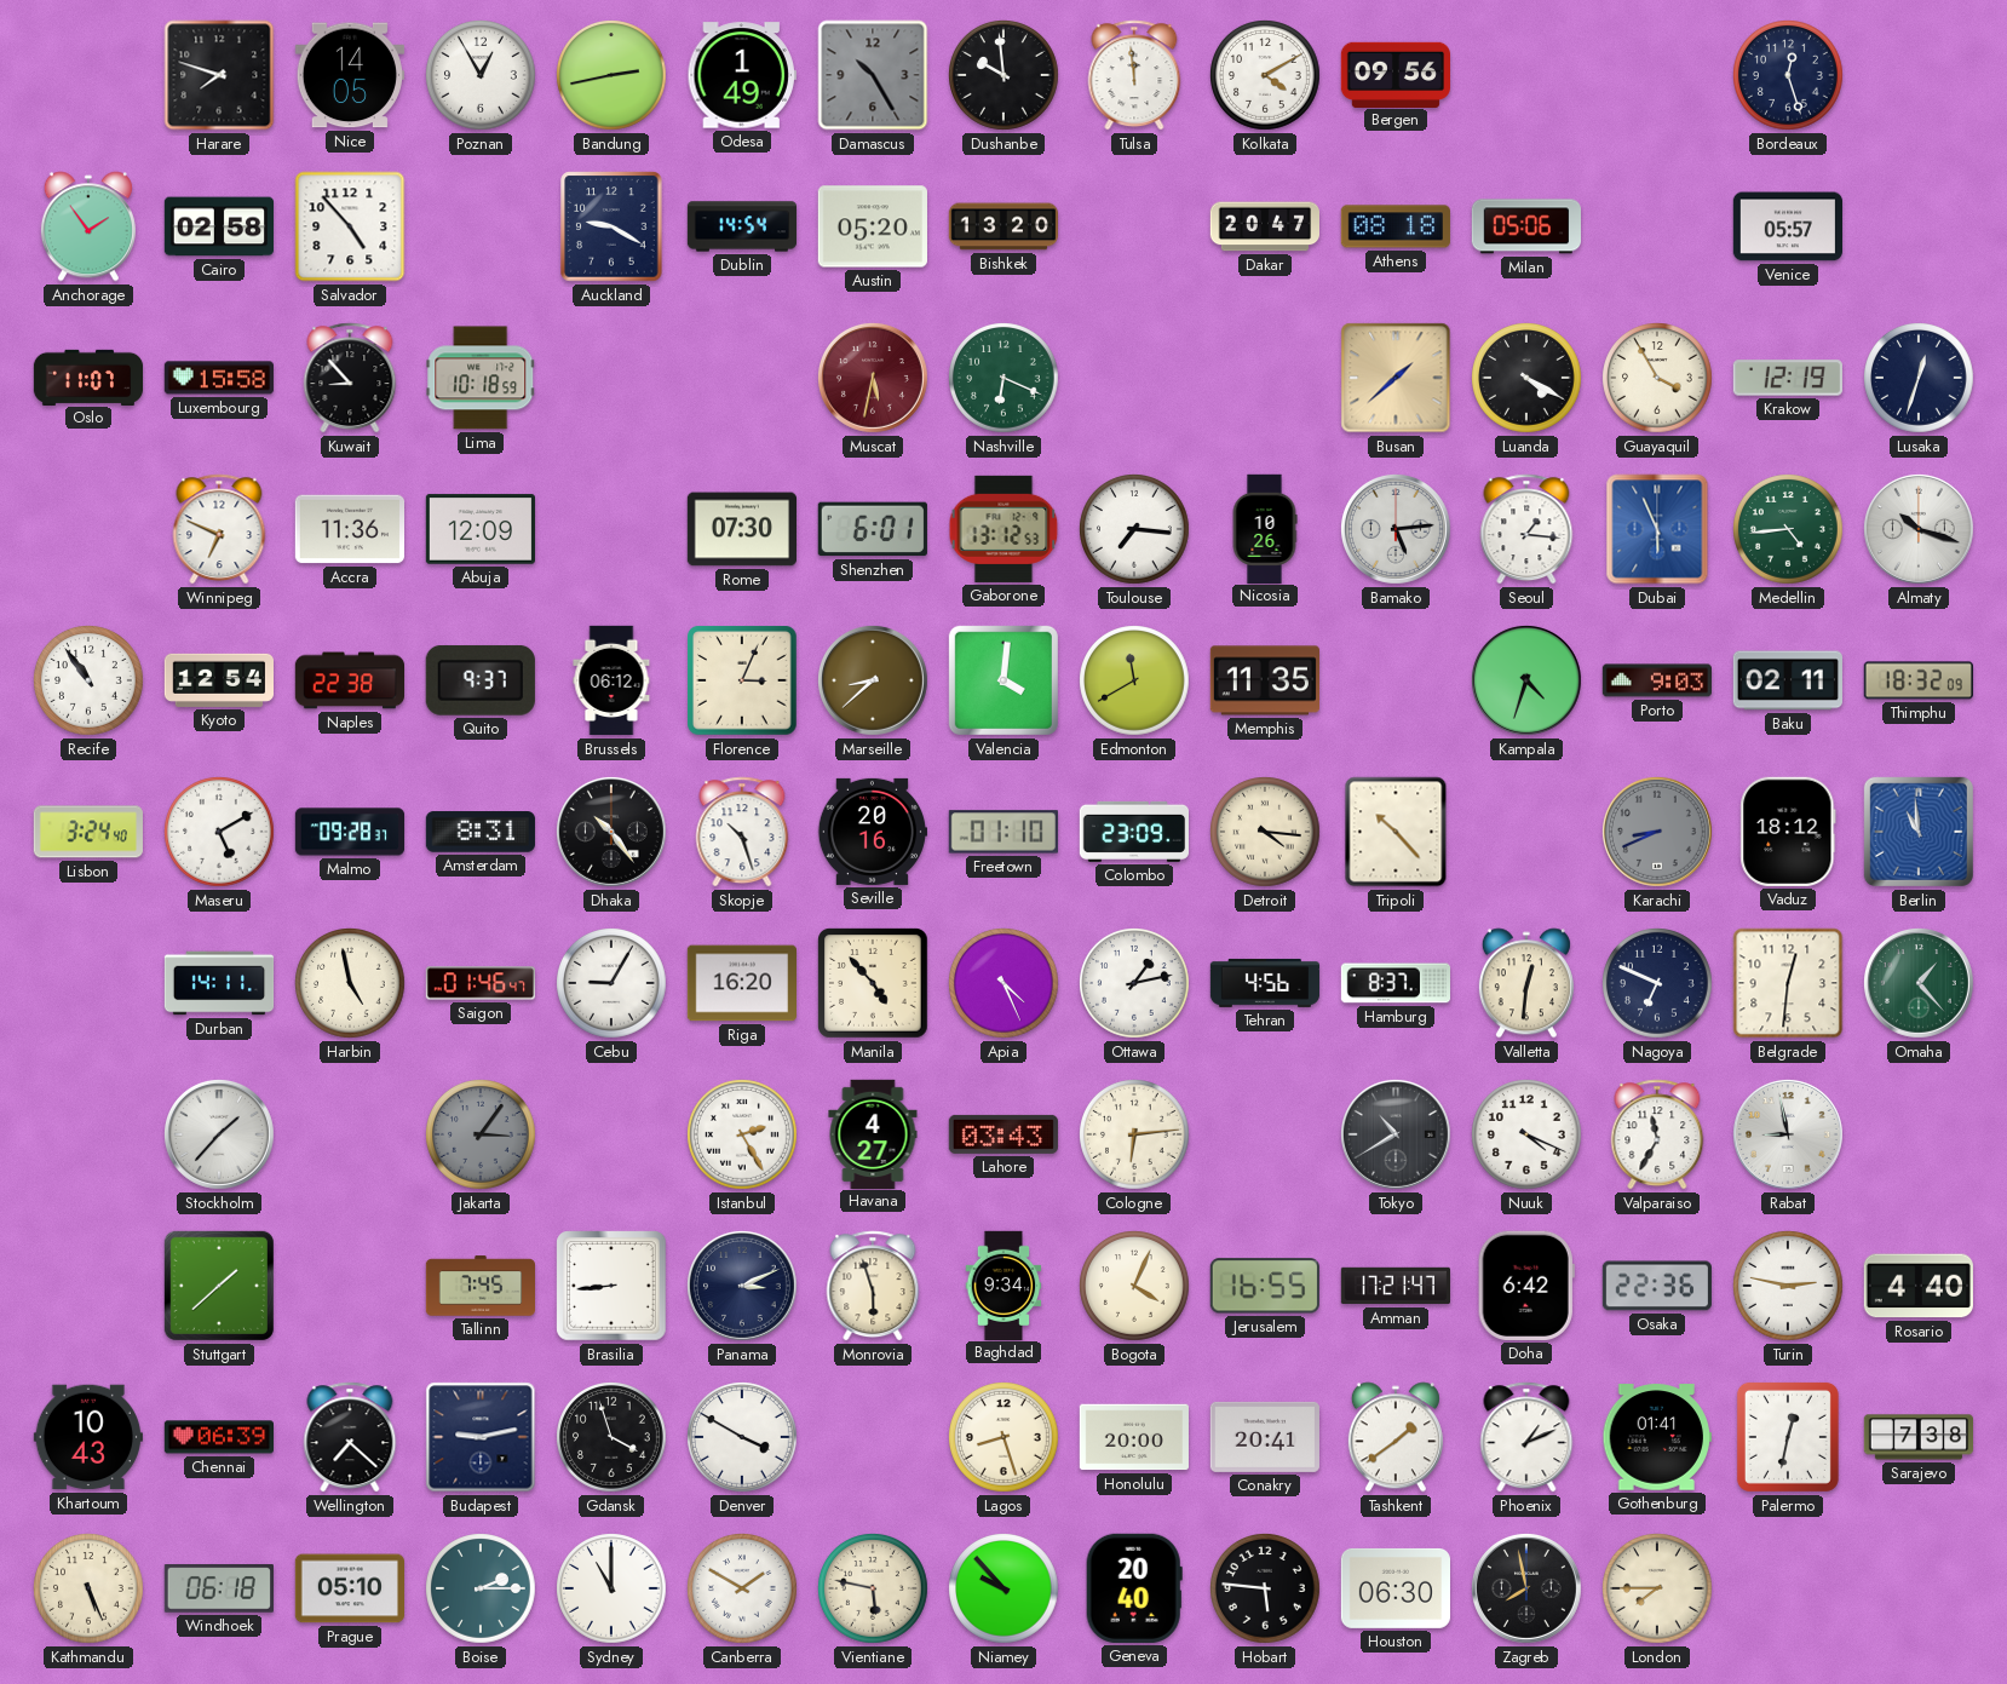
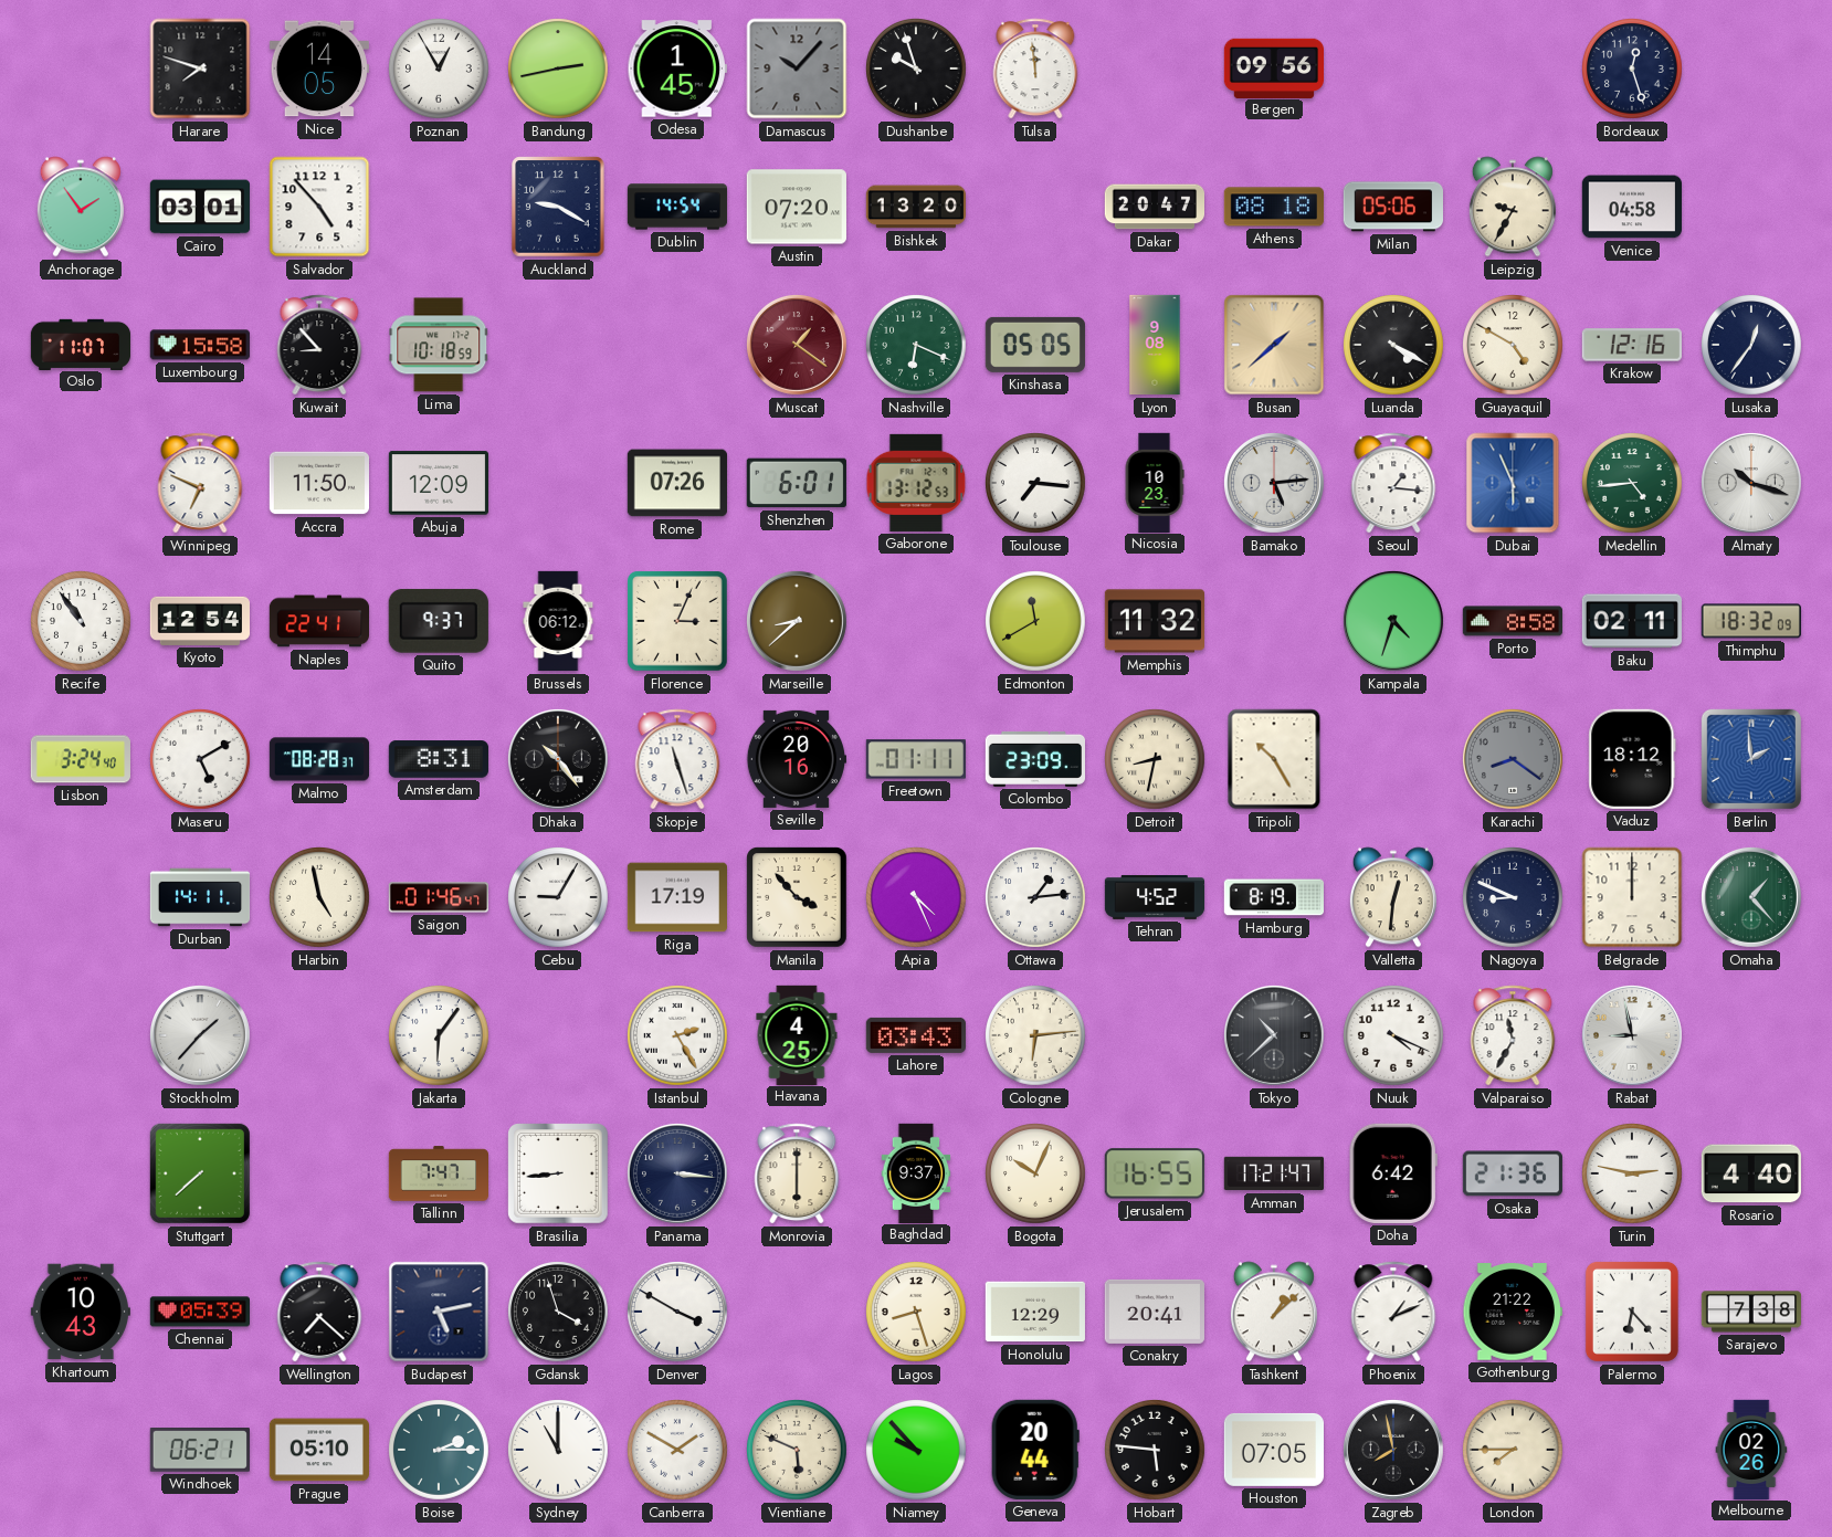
Odesa: 1:49 -> 1:45 (677, 69)
Damascus: 10:25 -> 10:07 (797, 69)
Dushanbe: 9:59 -> 9:57 (917, 70)
Kolkata: 4:10 -> none (1266, 76)
Cairo: 02:58 -> 03:01 (199, 207)
Austin: 05:20 -> 07:20 (797, 207)
Leipzig: none -> 9:35 (1513, 207)
Venice: 05:57 -> 04:58 (1631, 207)
Muscat: 5:32 -> 1:21 (798, 346)
Kinshasa: none -> 05:05 (1035, 345)
Lyon: none -> 9:08 (1155, 345)
Guayaquil: 3:55 -> 4:50 (1514, 346)
Krakow: 12:19 -> 12:16 (1632, 345)
Lusaka: 12:33 -> 12:36 (1752, 346)
Accra: 11:36 -> 11:50 (318, 483)
Rome: 07:30 -> 07:26 (676, 483)
Nicosia: 10:26 -> 10:23 (1155, 482)
Naples: 22:38 -> 22:41 (318, 621)
Valencia: 4:01 -> none (1003, 680)
Memphis: 11:35 -> 11:32 (1154, 621)
Porto: 9:03 -> 8:58 (1512, 621)
Malmo: 09:28 -> 08:28 (319, 759)
Skopje: 10:27 -> 11:27 (677, 759)
Freetown: 01:10 -> 01:11 (916, 759)
Detroit: 4:16 -> 8:32 (1156, 760)
Tripoli: 10:23 -> 10:25 (1274, 759)
Karachi: 8:41 -> 8:21 (1514, 760)
Berlin: 10:59 -> 1:59 (1751, 759)
Riga: 16:20 -> 17:19 (676, 897)
Manila: 4:53 -> 3:53 (797, 897)
Ottawa: 1:13 -> 1:14 (1036, 898)
Tehran: 4:56 -> 4:52 (1155, 897)
Hamburg: 8:37 -> 8:19 (1273, 897)
Nagoya: 6:49 -> 8:49 (1514, 898)
Belgrade: 12:31 -> 12:00 (1632, 897)
Jakarta: 3:06 -> 6:06 (440, 1036)
Jakarta dial: grey -> white (440, 1036)
Havana: 4:27 -> 4:25 (797, 1034)
Tokyo: 10:40 -> 10:38 (1275, 1036)
Stuttgart: 1:38 -> 7:38 (200, 1173)
Tallinn: 7:45 -> 7:47 (438, 1173)
Panama: 3:11 -> 3:16 (678, 1175)
Monrovia: 5:57 -> 6:00 (797, 1173)
Baghdad: 9:34 -> 9:37 (916, 1172)
Bogota: 4:04 -> 10:04 (1036, 1175)
Osaka: 22:36 -> 21:36 (1512, 1173)
Chennai: 06:39 -> 05:39 (199, 1312)
Budapest: 9:13 -> 5:13 (439, 1312)
Honolulu: 20:00 -> 12:29 (1034, 1312)
Tashkent: 1:39 -> 1:08 (1274, 1312)
Gothenburg: 01:41 -> 21:22 (1513, 1312)
Palermo: 12:32 -> 6:23 (1632, 1312)
Kathmandu: 5:26 -> none (90, 1590)
Windhoek: 06:18 -> 06:21 (200, 1451)
Vientiane: 5:47 -> 5:49 (798, 1451)
Geneva: 20:40 -> 20:44 (1035, 1450)
Houston: 06:30 -> 07:05 (1273, 1450)
Melbourne: none -> 02:26 (1751, 1449)
